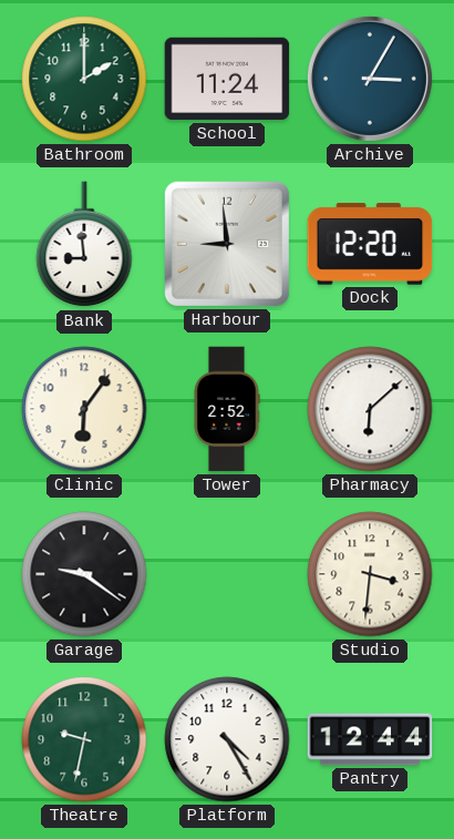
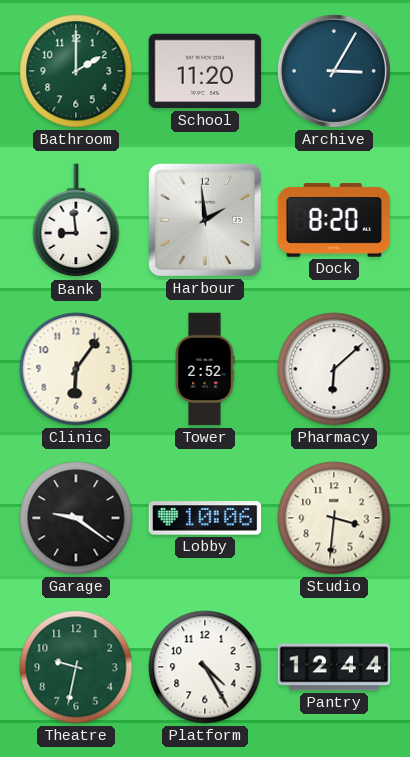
School: 11:24 -> 11:20 (205, 71)
Harbour: 8:59 -> 1:59 (205, 220)
Dock: 12:20 -> 8:20 (334, 220)
Lobby: none -> 10:06 (205, 518)
